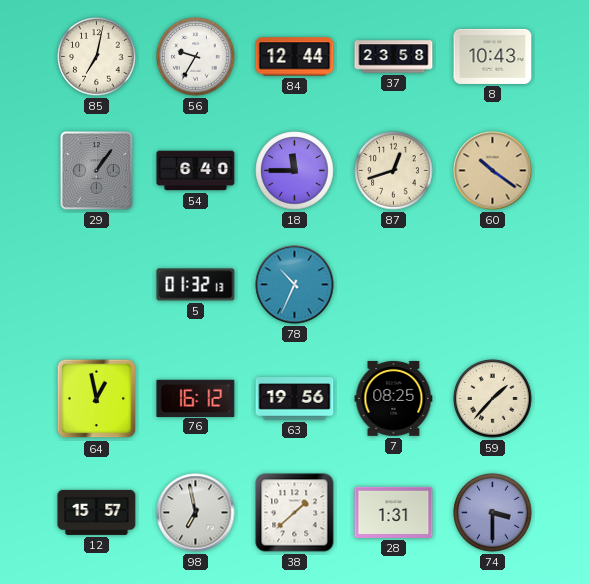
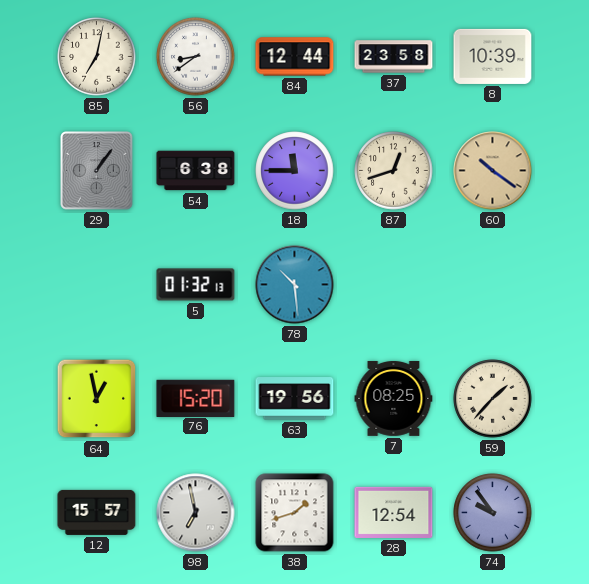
56: 9:35 -> 8:39 (196, 57)
8: 10:43 -> 10:39 (493, 56)
54: 6:40 -> 6:38 (196, 171)
78: 10:34 -> 10:29 (295, 285)
76: 16:12 -> 15:20 (196, 398)
38: 1:38 -> 1:42 (295, 513)
28: 1:31 -> 12:54 (394, 512)
74: 3:30 -> 9:54 (493, 513)
